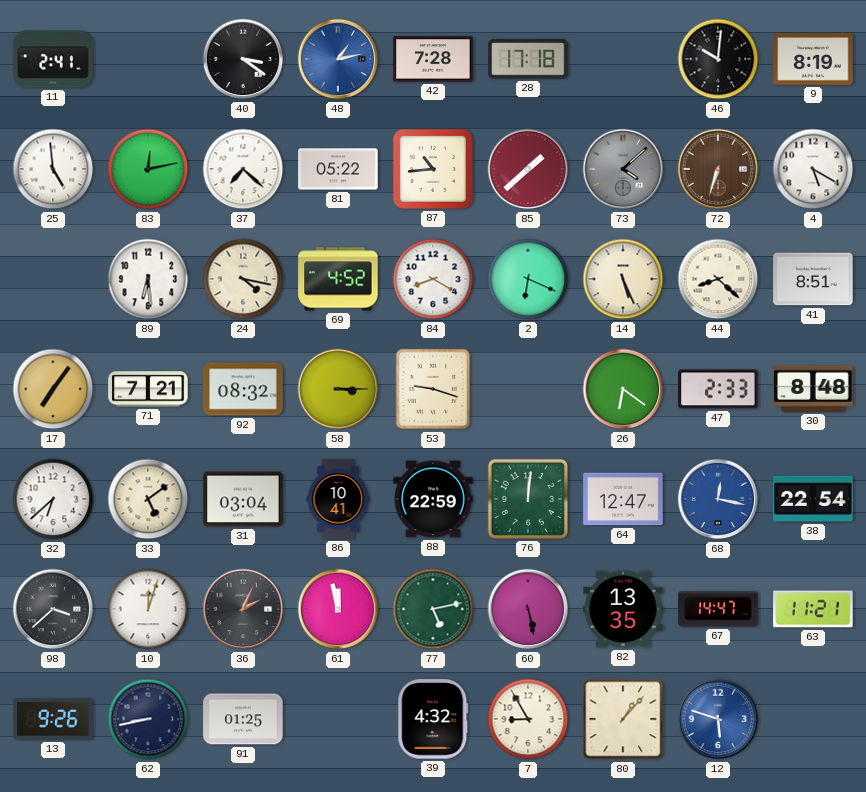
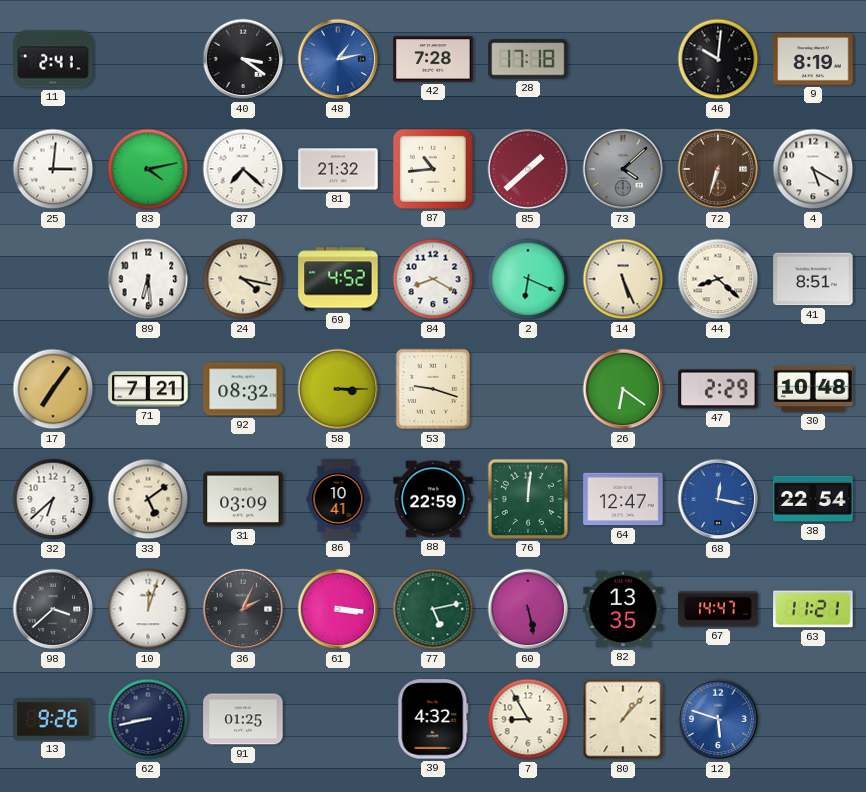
25: 4:59 -> 3:01 (53, 169)
83: 12:13 -> 4:13 (148, 169)
81: 05:22 -> 21:32 (338, 169)
47: 2:33 -> 2:29 (718, 389)
30: 8:48 -> 10:48 (813, 389)
31: 03:04 -> 03:09 (243, 499)
61: 11:58 -> 3:16 (338, 609)
